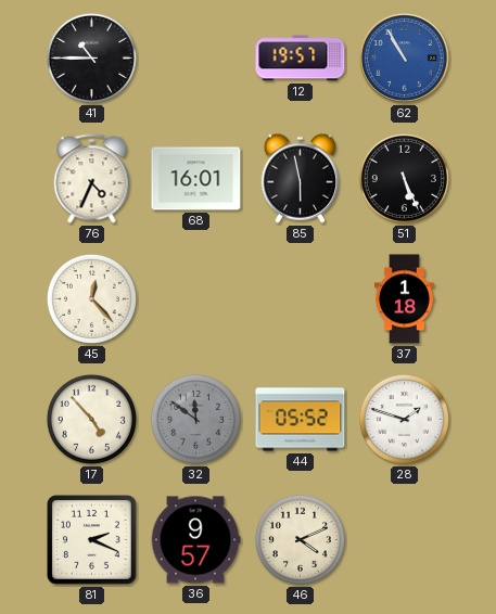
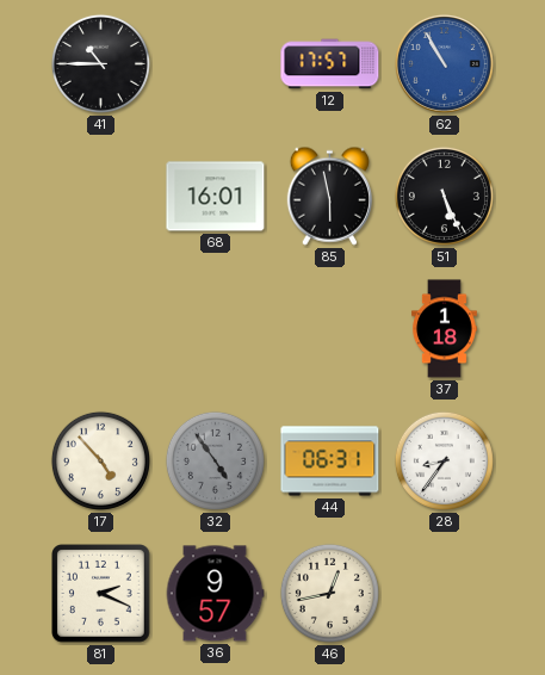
12: 19:57 -> 17:57 (330, 64)
76: 4:34 -> none (92, 179)
45: 12:23 -> none (91, 298)
32: 11:51 -> 4:54 (215, 460)
44: 05:52 -> 06:31 (330, 462)
28: 1:48 -> 8:36 (444, 460)
46: 4:11 -> 12:43 (329, 593)
